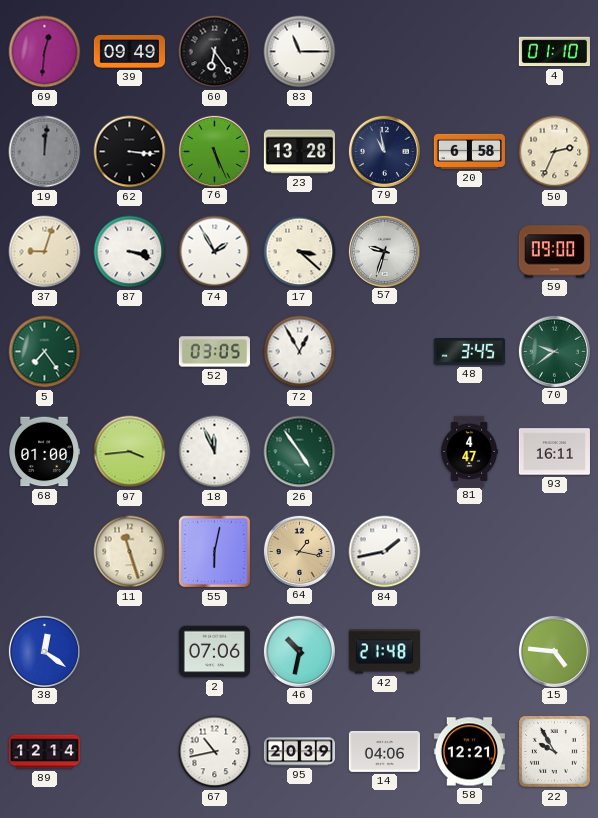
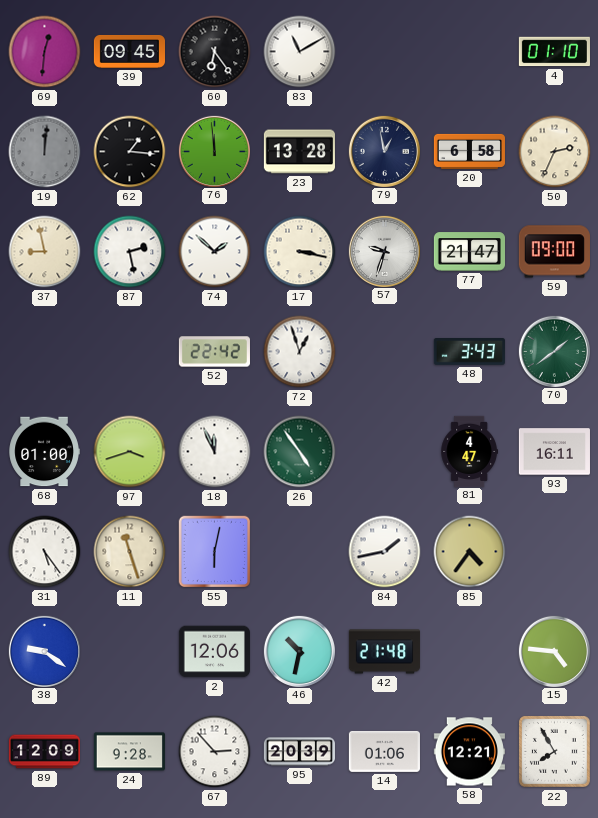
39: 09:49 -> 09:45 (129, 51)
83: 11:15 -> 11:10 (300, 52)
62: 3:16 -> 1:16 (130, 152)
76: 5:26 -> 11:59 (214, 151)
79: 10:58 -> 12:58 (384, 151)
37: 9:03 -> 8:58 (45, 252)
87: 3:18 -> 2:28 (130, 252)
74: 1:55 -> 1:52 (215, 252)
17: 3:22 -> 3:17 (300, 252)
77: none -> 21:47 (469, 252)
5: 7:24 -> none (45, 352)
52: 03:05 -> 22:42 (214, 352)
72: 12:55 -> 12:57 (300, 352)
48: 3:45 -> 3:43 (469, 352)
70: 9:39 -> 1:39 (554, 351)
97: 3:44 -> 3:42 (130, 452)
31: none -> 5:24 (45, 552)
64: 1:17 -> none (299, 551)
85: none -> 4:36 (470, 552)
38: 12:21 -> 9:21 (44, 651)
2: 07:06 -> 12:06 (214, 652)
89: 12:14 -> 12:09 (44, 752)
24: none -> 9:28 (129, 752)
67: 10:43 -> 2:53 (215, 752)
14: 04:06 -> 01:06 (384, 751)
22: 9:55 -> 7:55 (554, 751)
